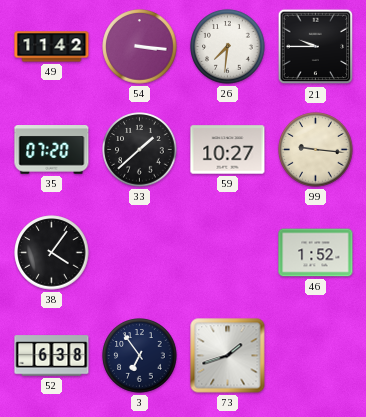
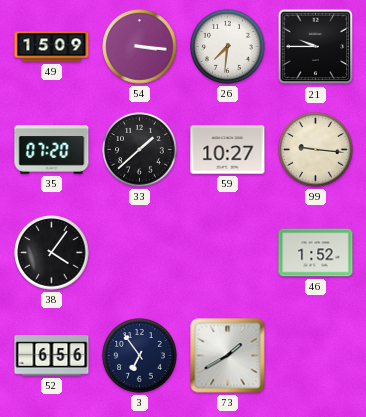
49: 11:42 -> 15:09 (52, 47)
52: 6:38 -> 6:56 (52, 356)
73: 1:42 -> 1:40 (228, 356)
